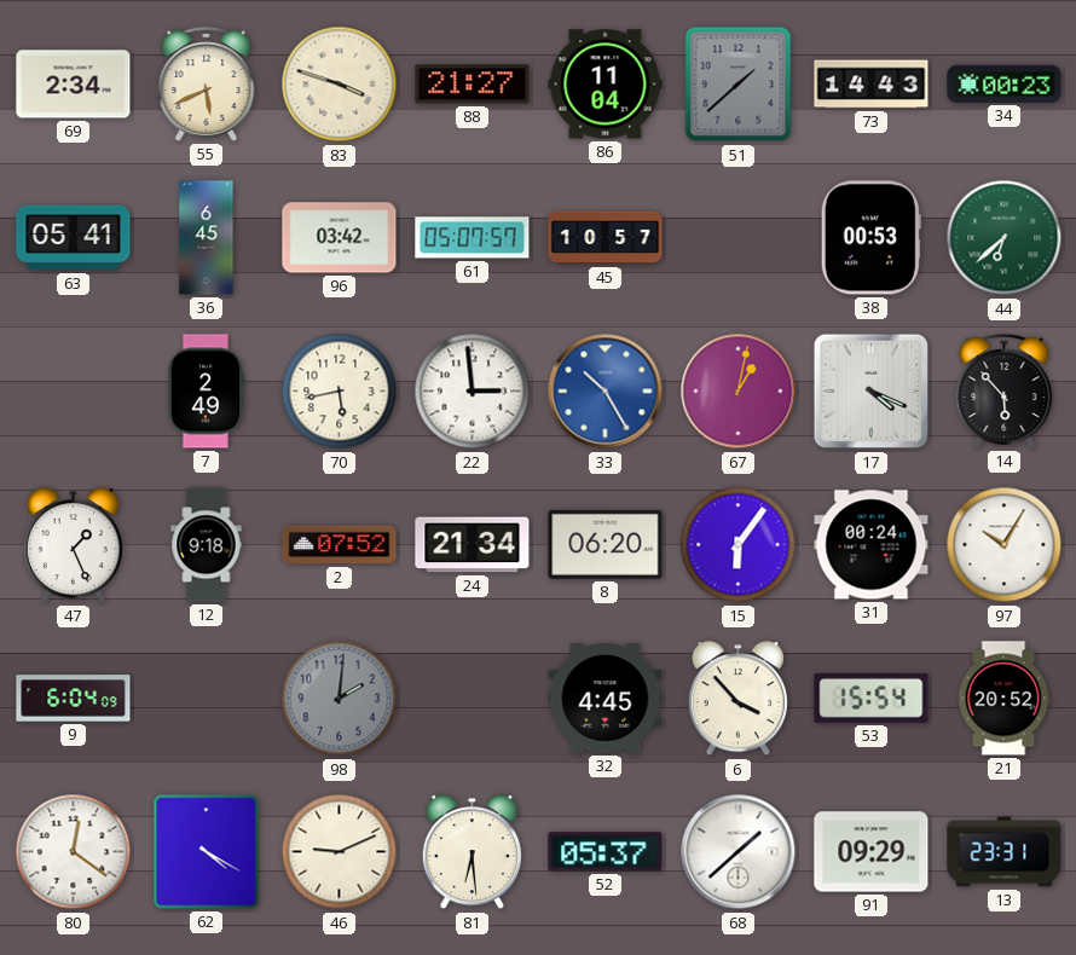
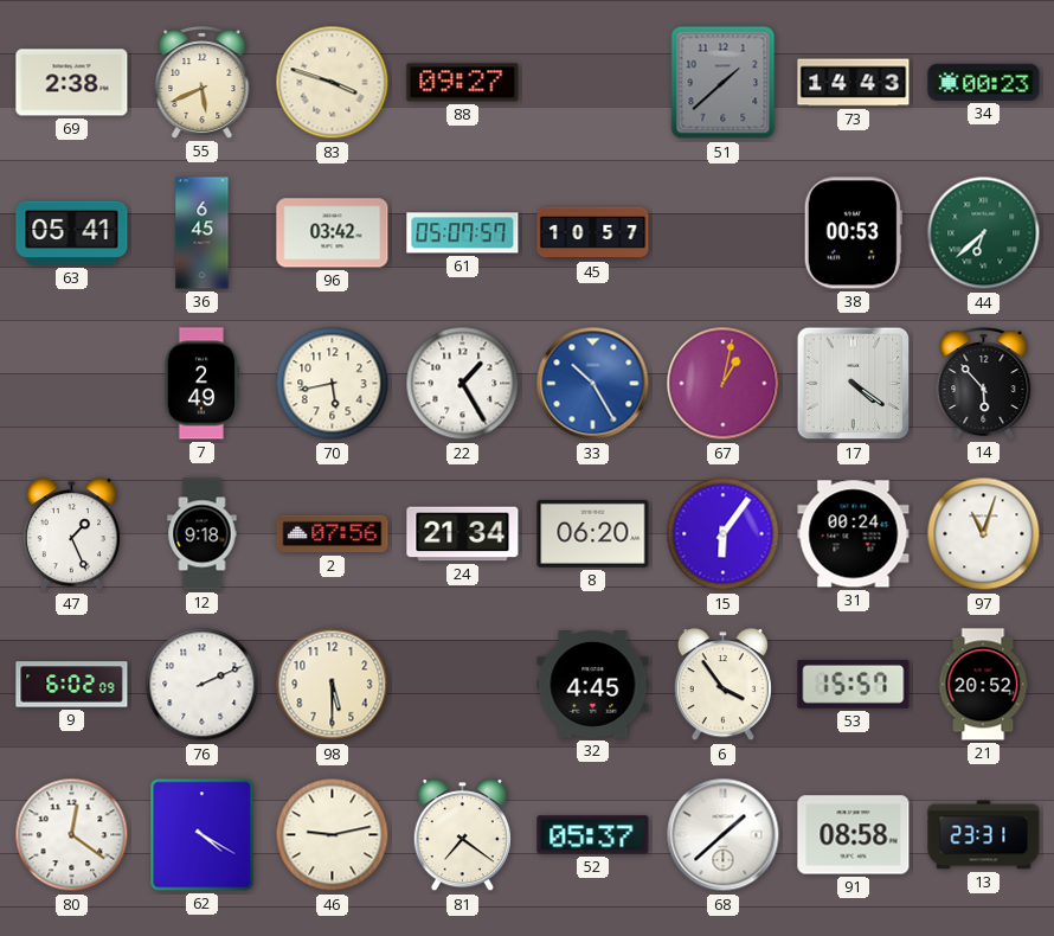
69: 2:34 -> 2:38 (72, 83)
88: 21:27 -> 09:27 (463, 83)
86: 11:04 -> none (606, 85)
22: 2:59 -> 1:25 (463, 384)
17: 4:19 -> 4:21 (854, 384)
2: 07:52 -> 07:56 (333, 534)
97: 10:05 -> 11:03 (984, 534)
9: 6:04 -> 6:02 (72, 685)
76: none -> 2:11 (203, 685)
98: 2:01 -> 5:30 (333, 685)
98 dial: grey -> cream (333, 685)
6: 3:53 -> 3:54 (722, 685)
53: 15:54 -> 15:57 (854, 685)
46: 9:11 -> 9:13 (333, 835)
81: 6:29 -> 7:21 (462, 835)
91: 09:29 -> 08:58 (854, 835)
